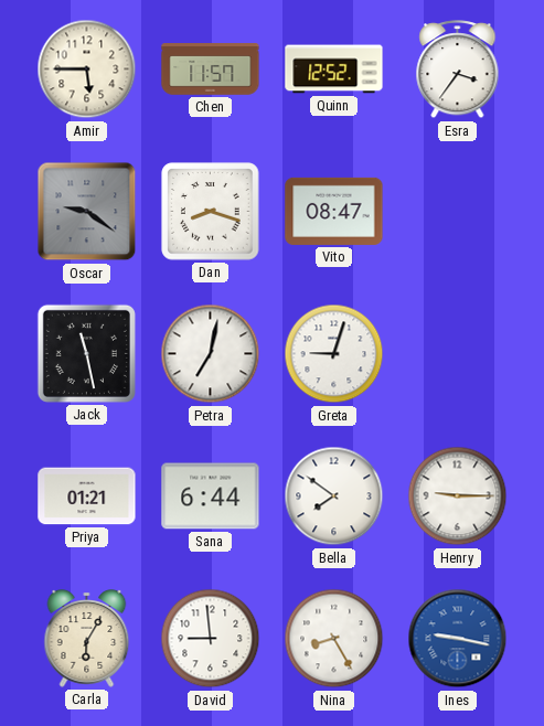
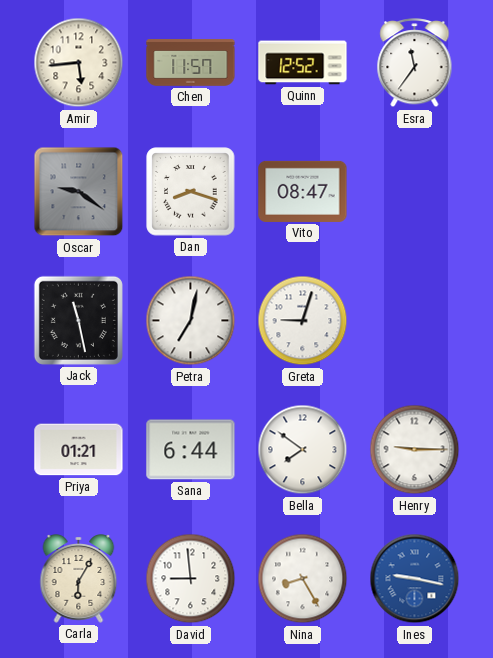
Amir: 5:45 -> 5:44 (79, 63)
Esra: 3:36 -> 11:36 (415, 63)
